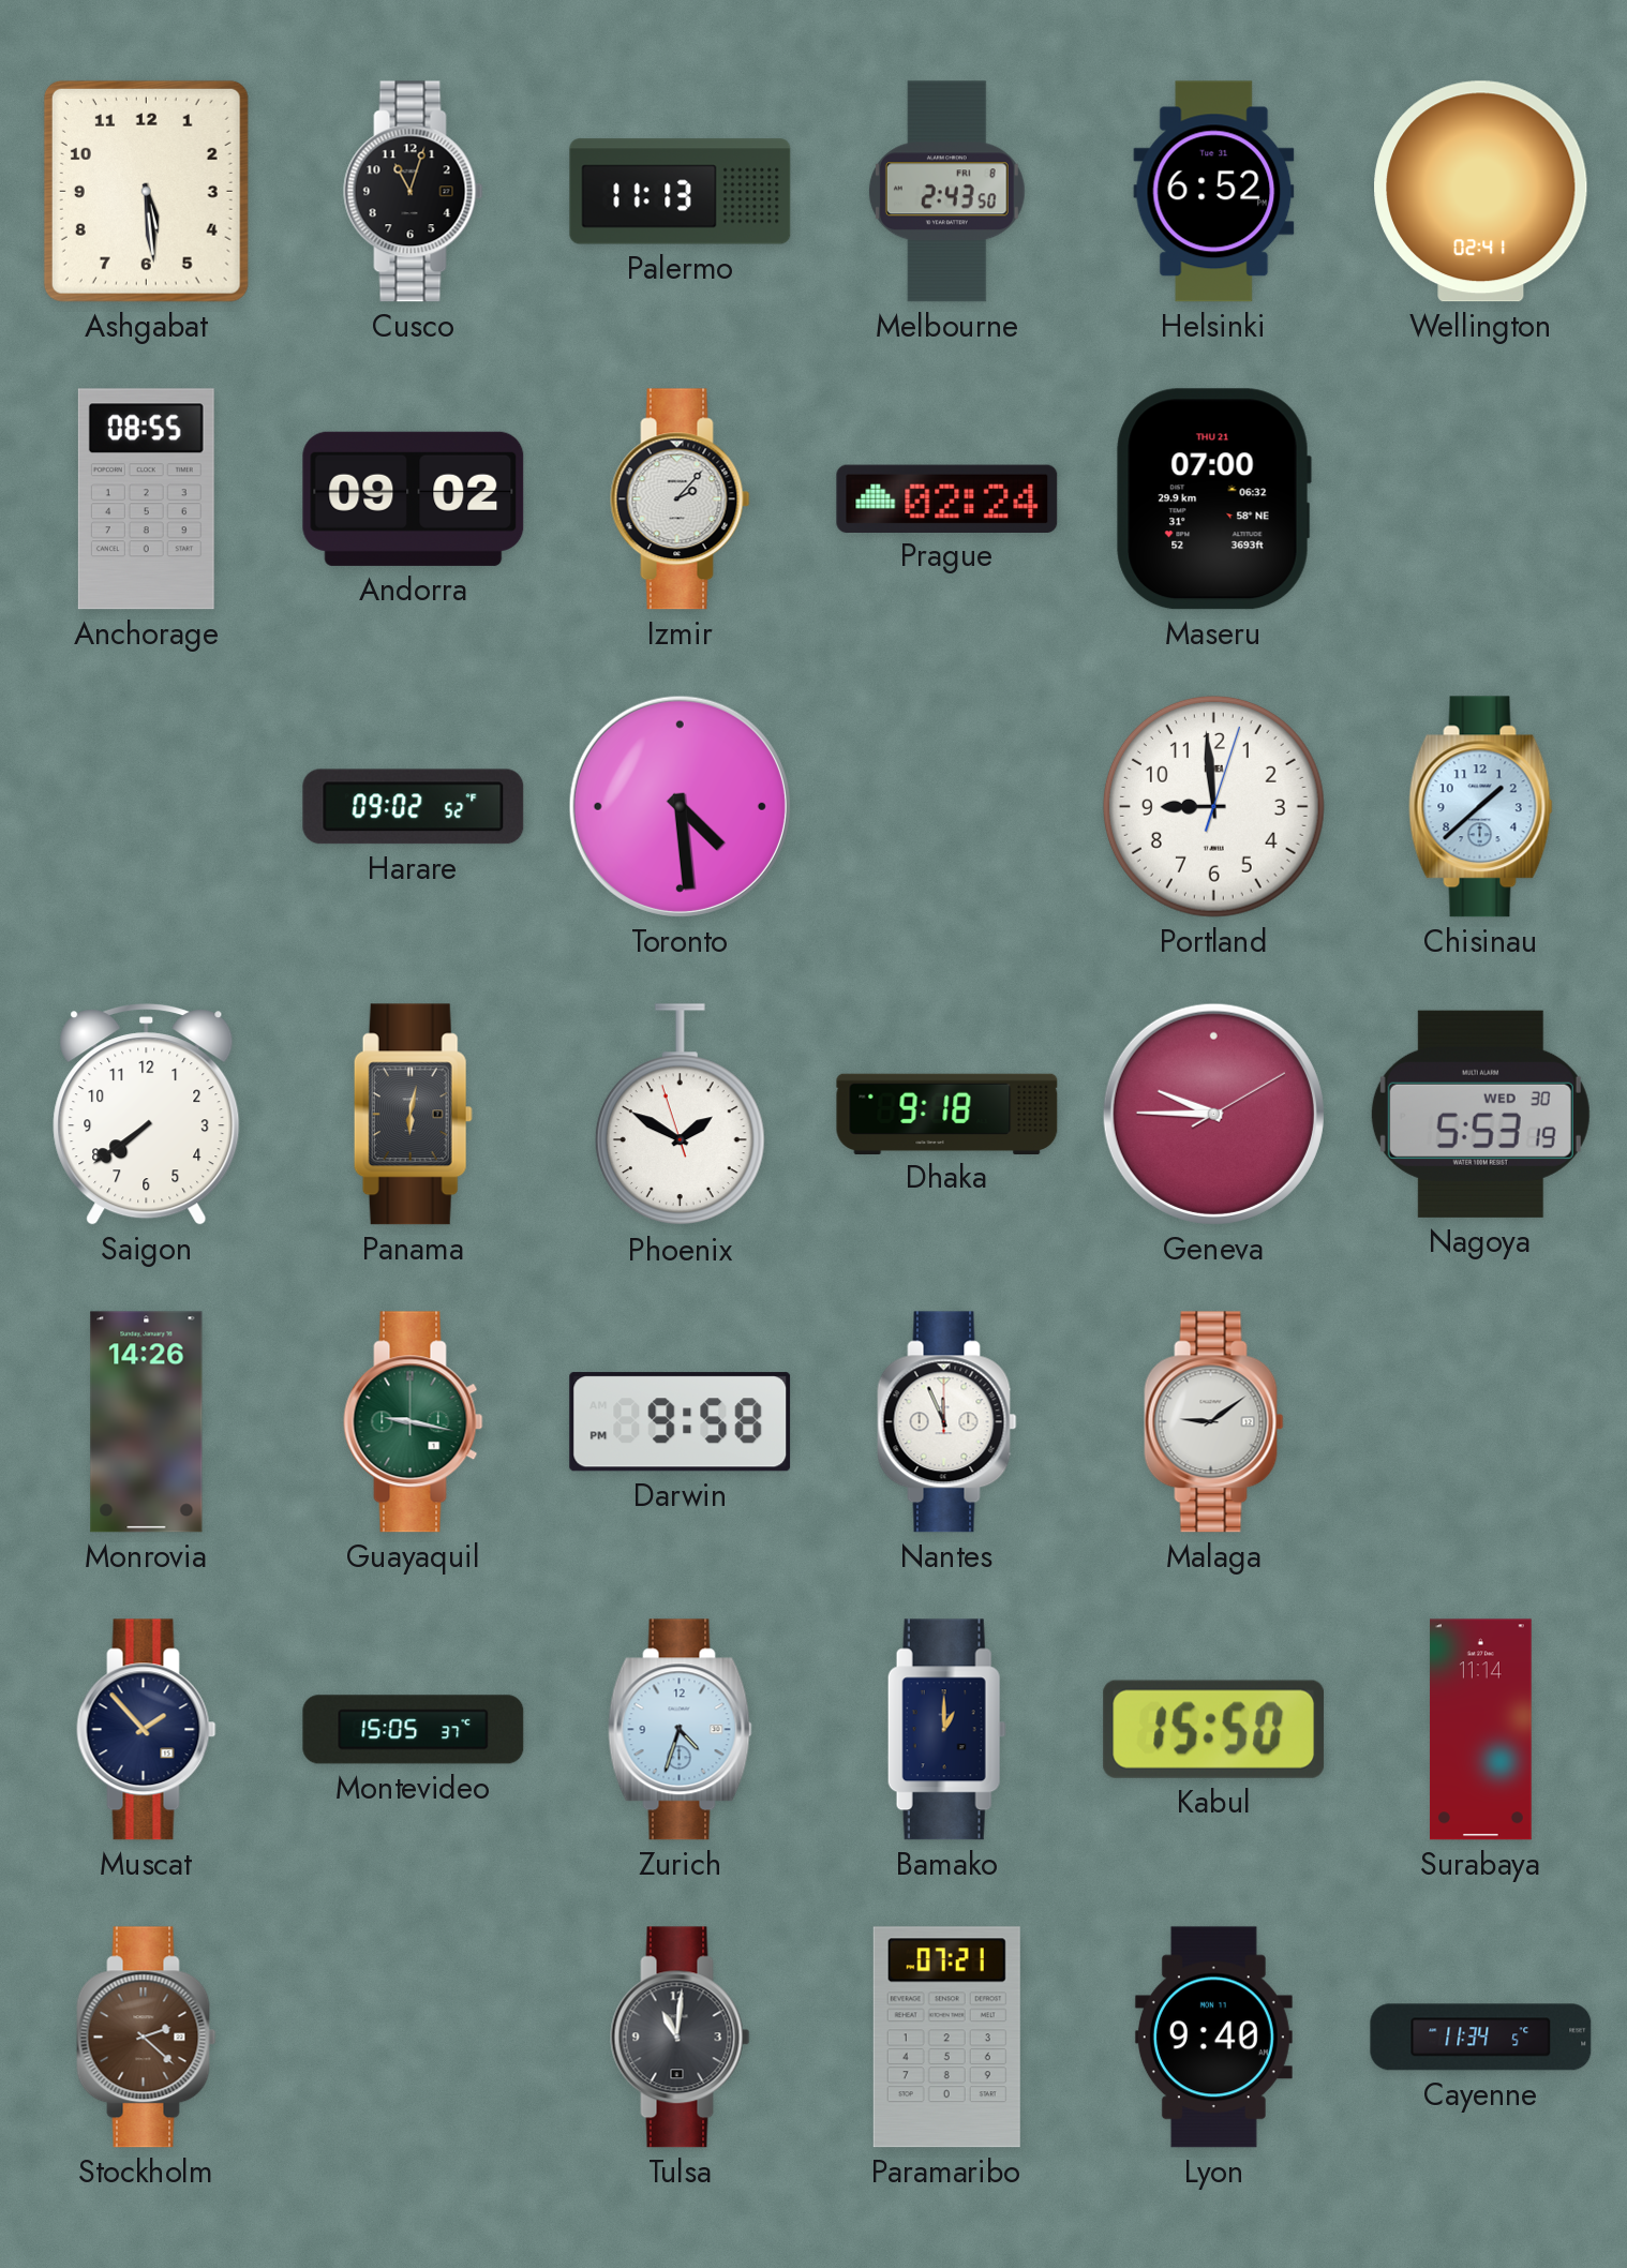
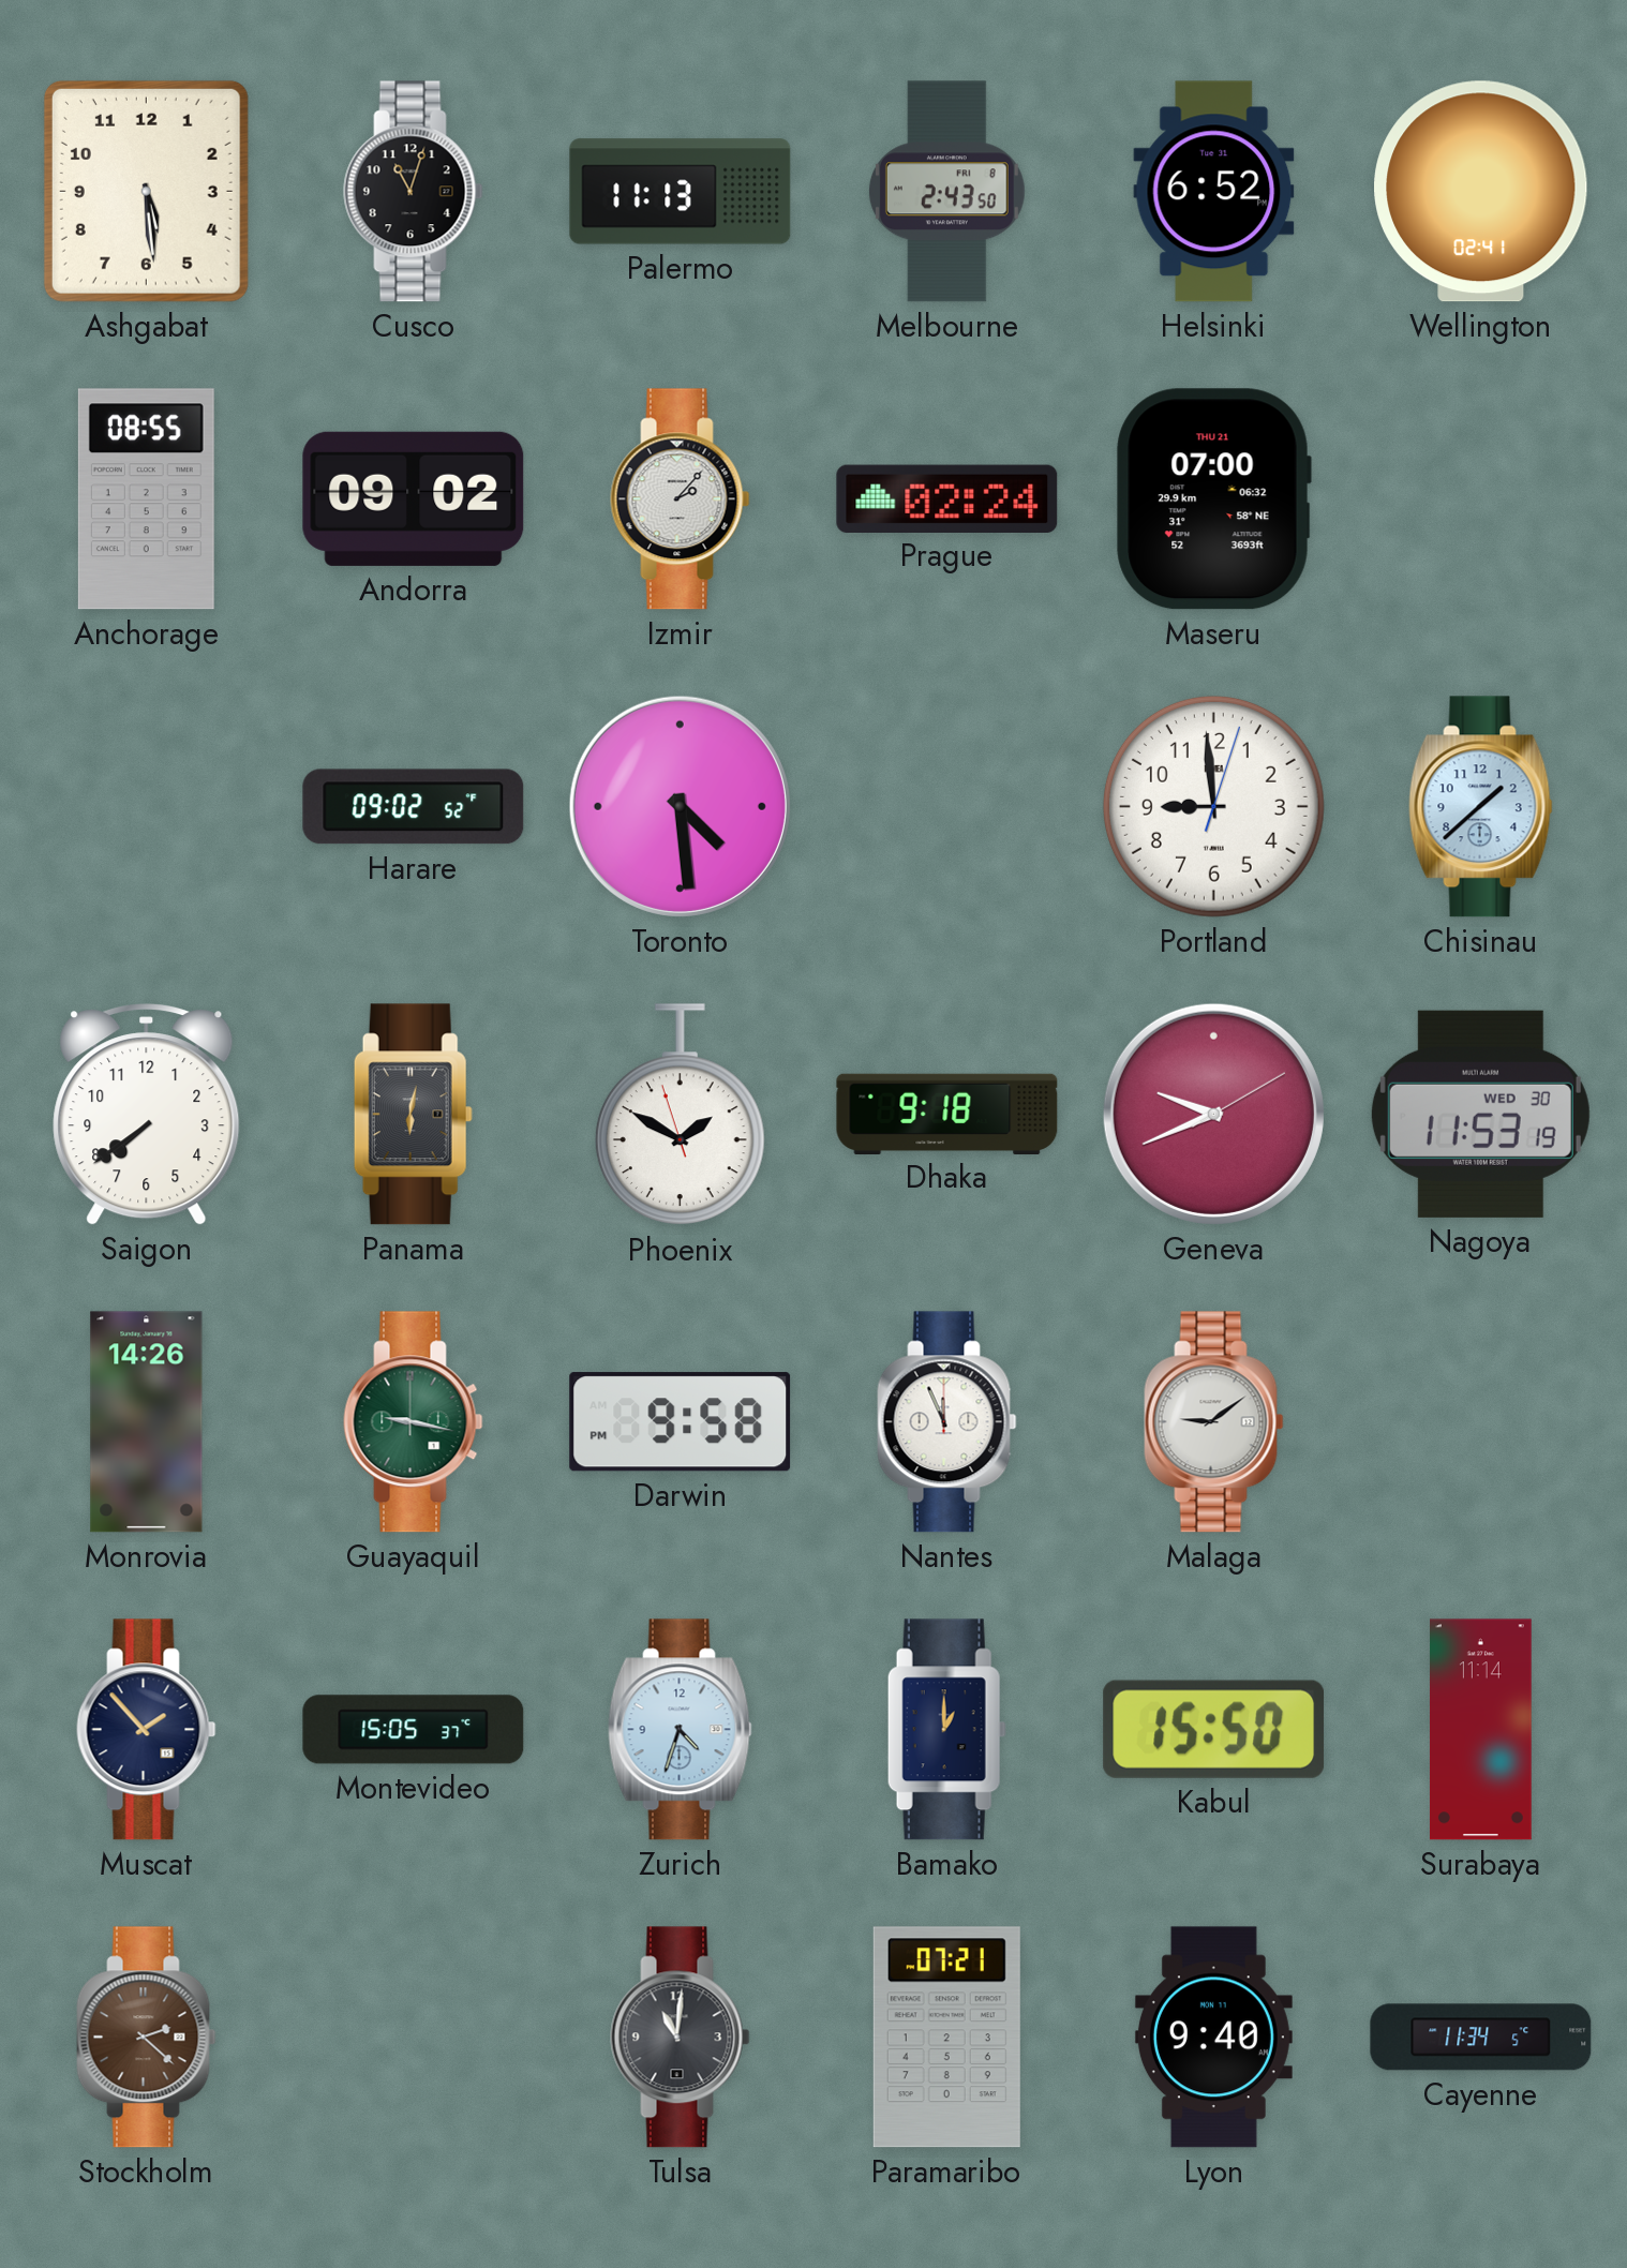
Geneva: 9:45 -> 9:41 (1213, 1114)
Nagoya: 5:53 -> 11:53 (1480, 1114)
